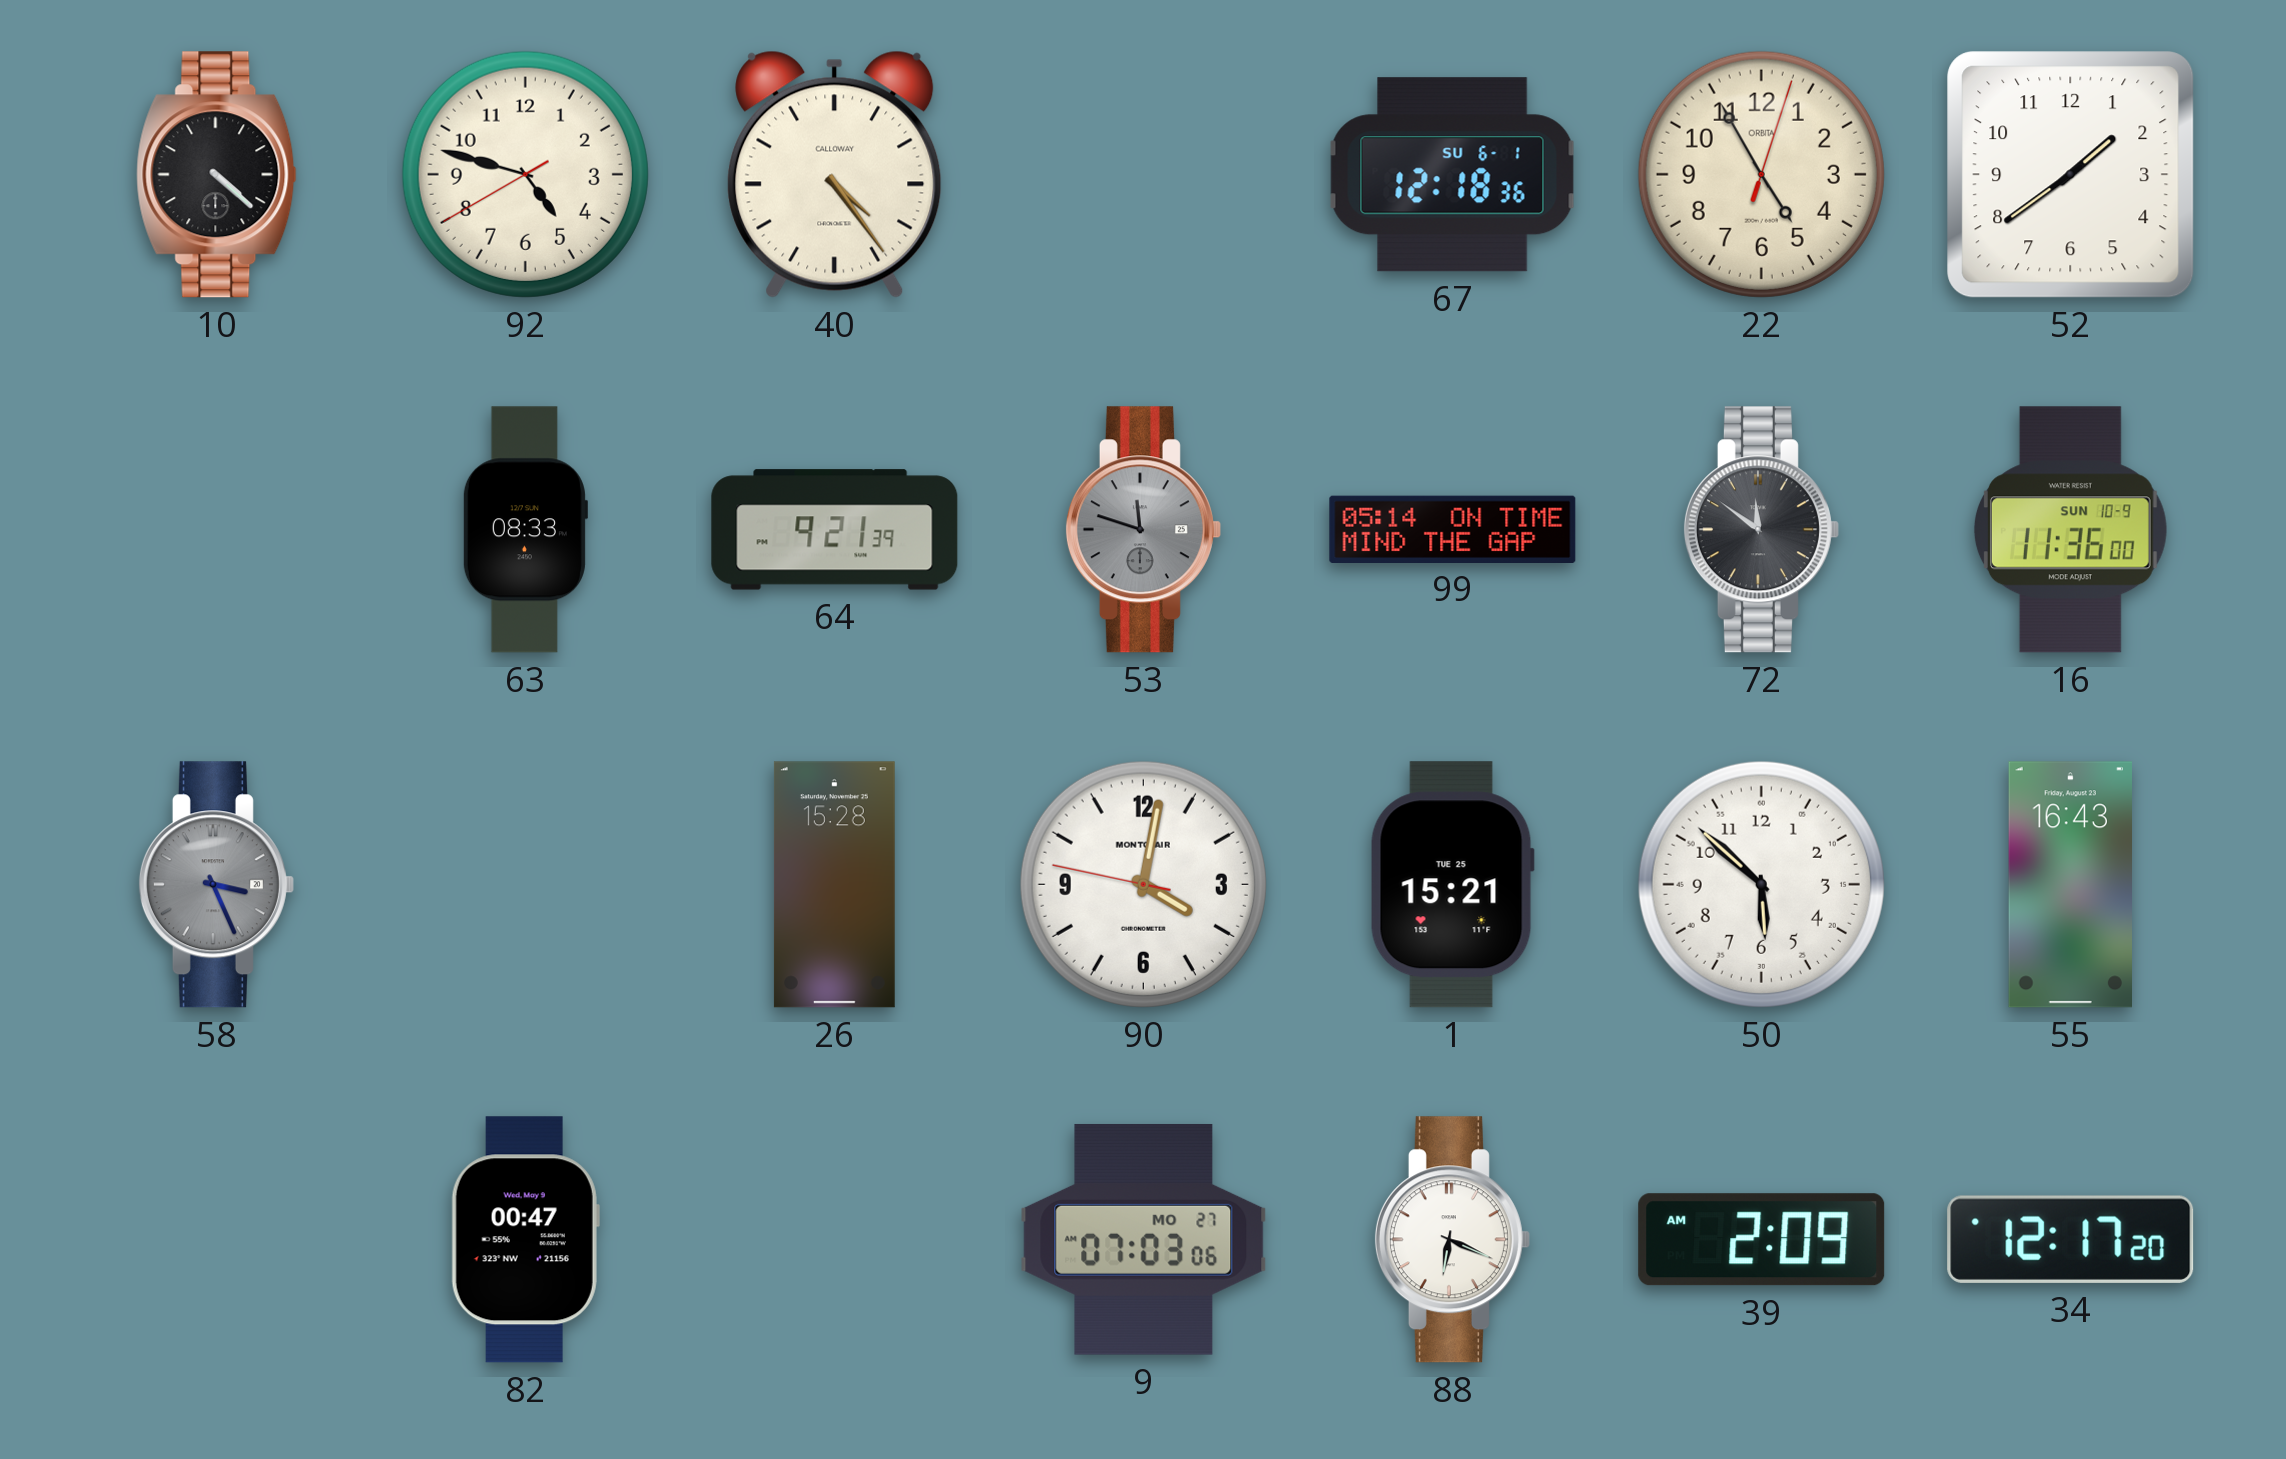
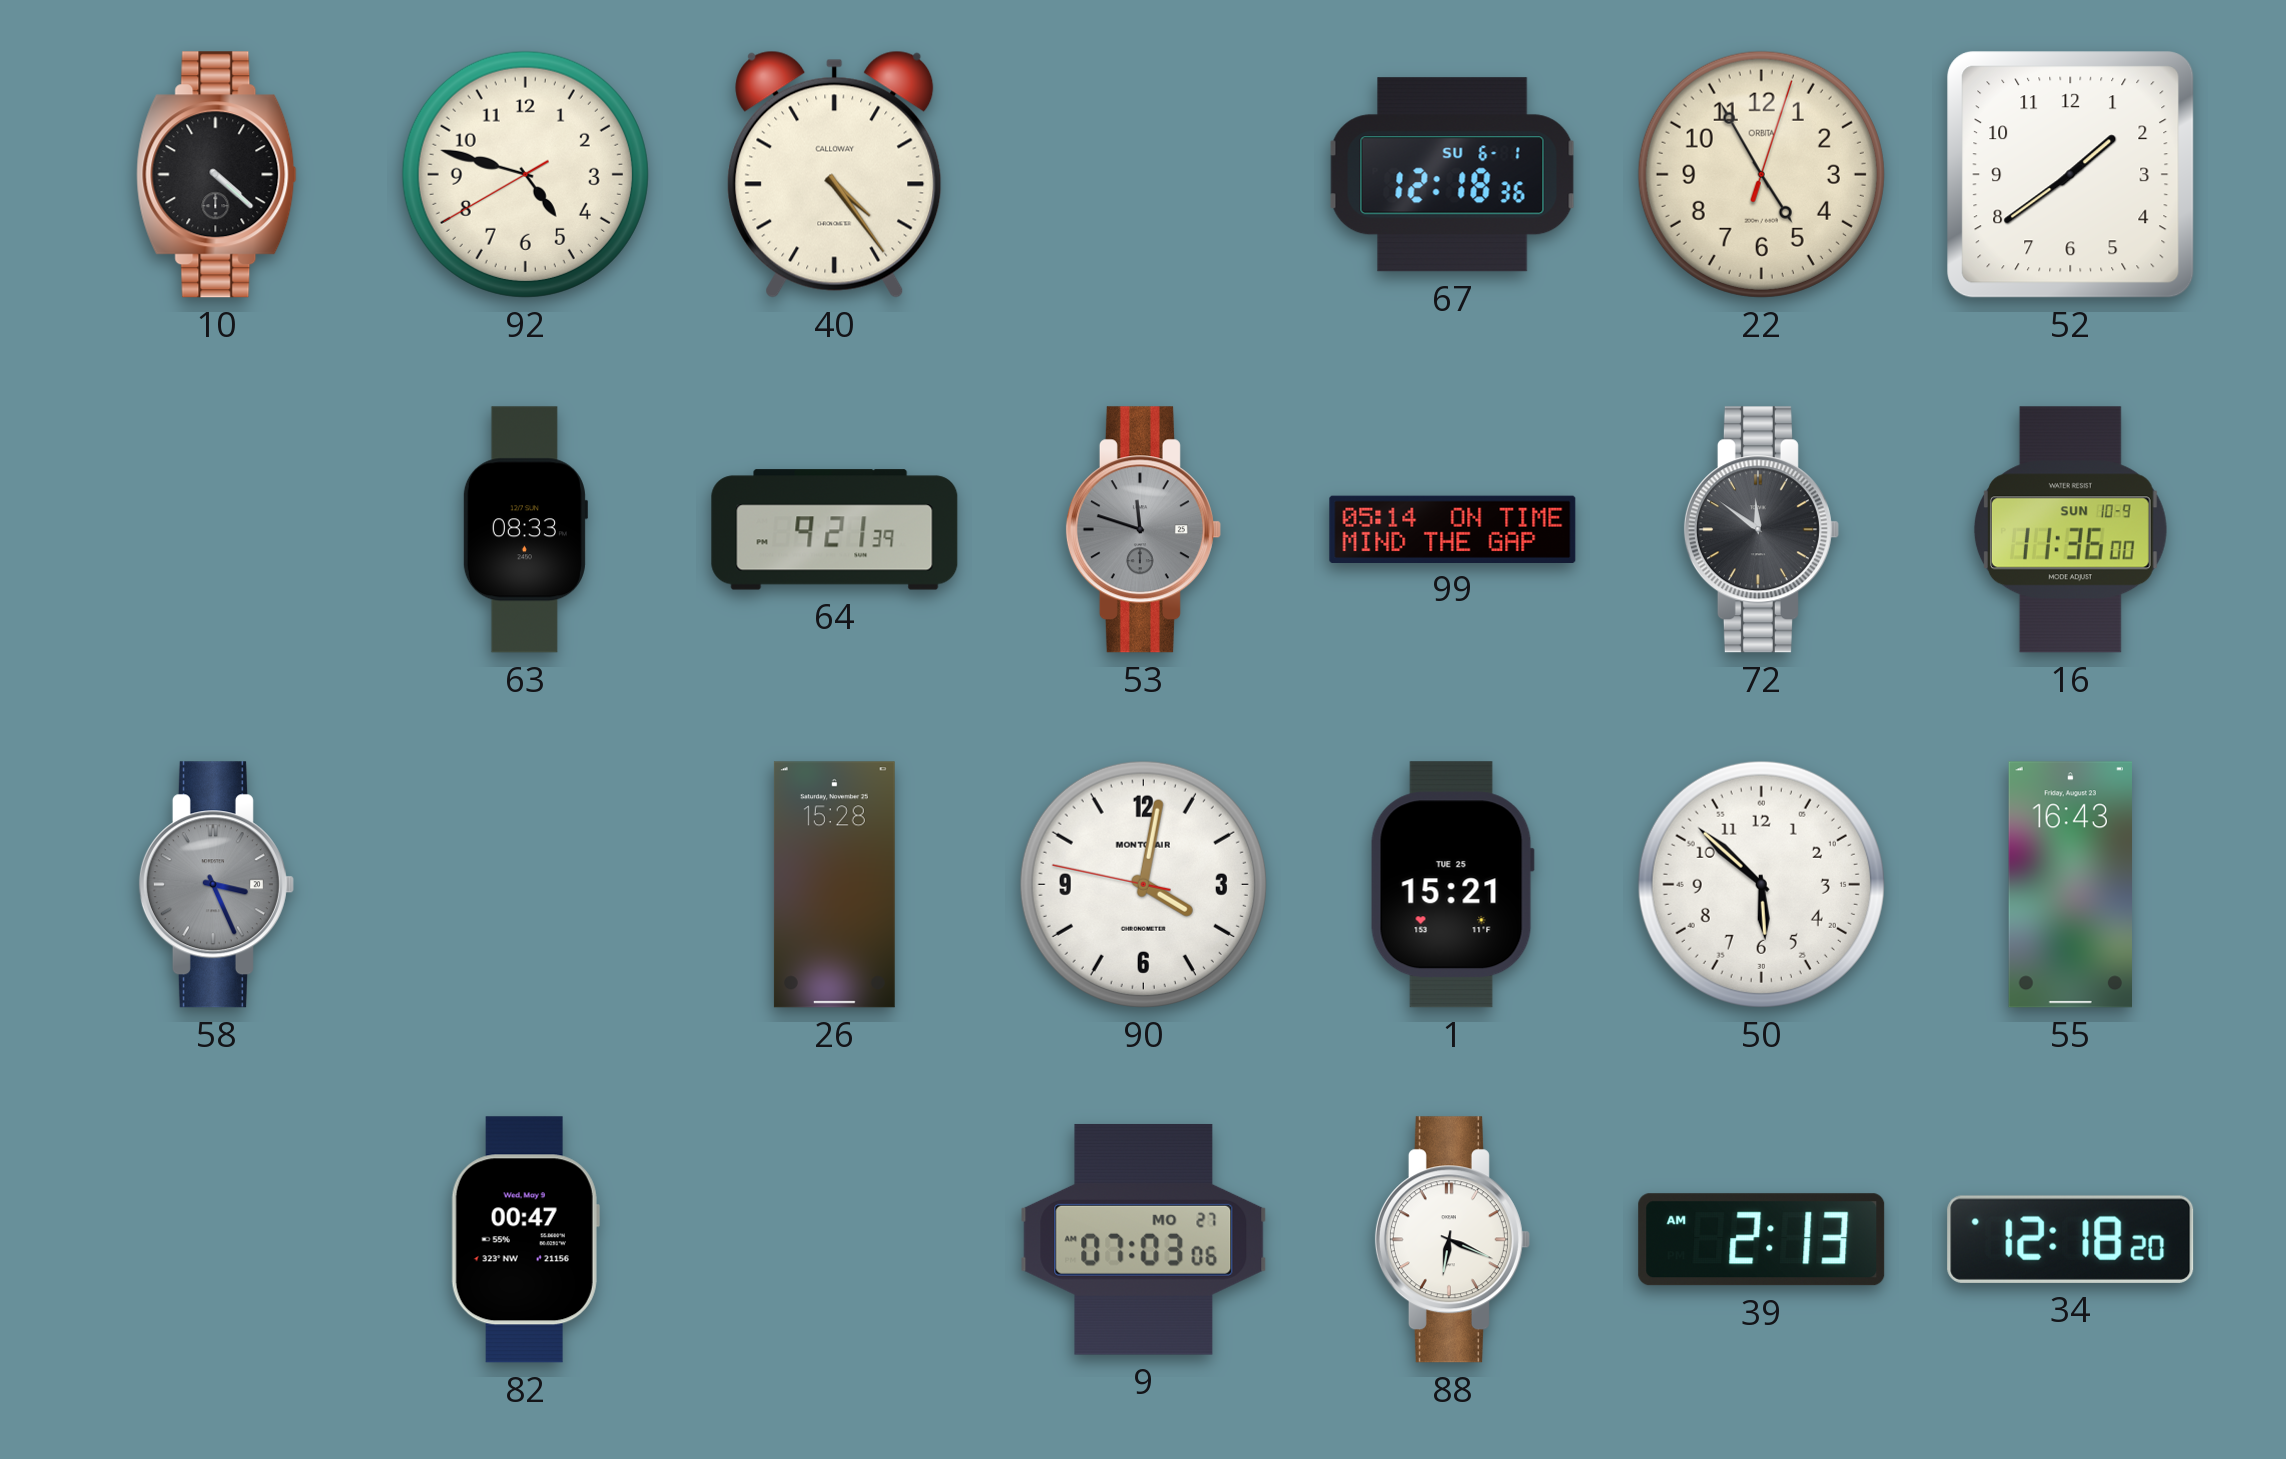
39: 2:09 -> 2:13 (1762, 1240)
34: 12:17 -> 12:18 (2071, 1239)
